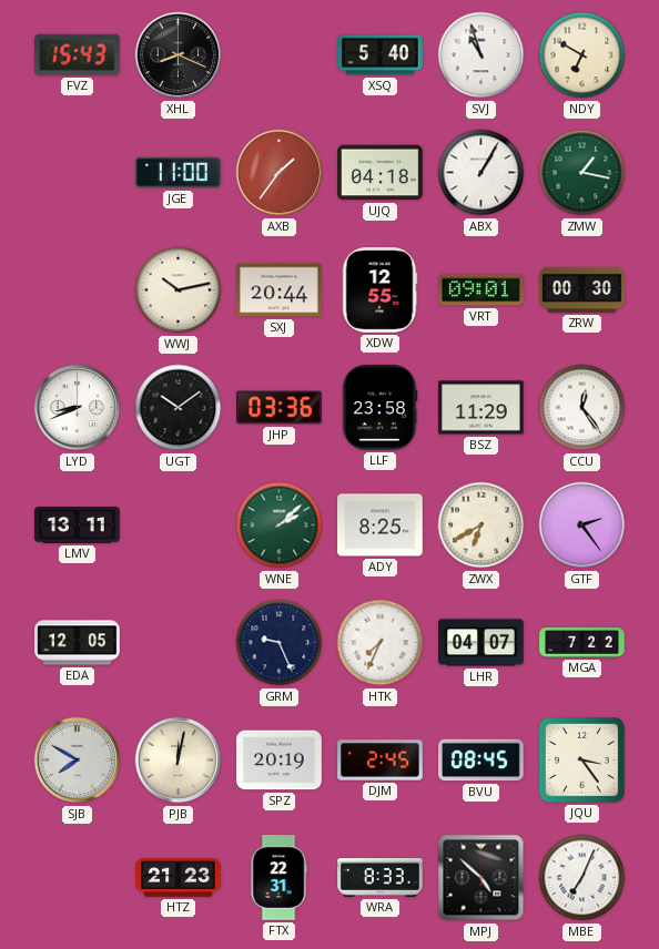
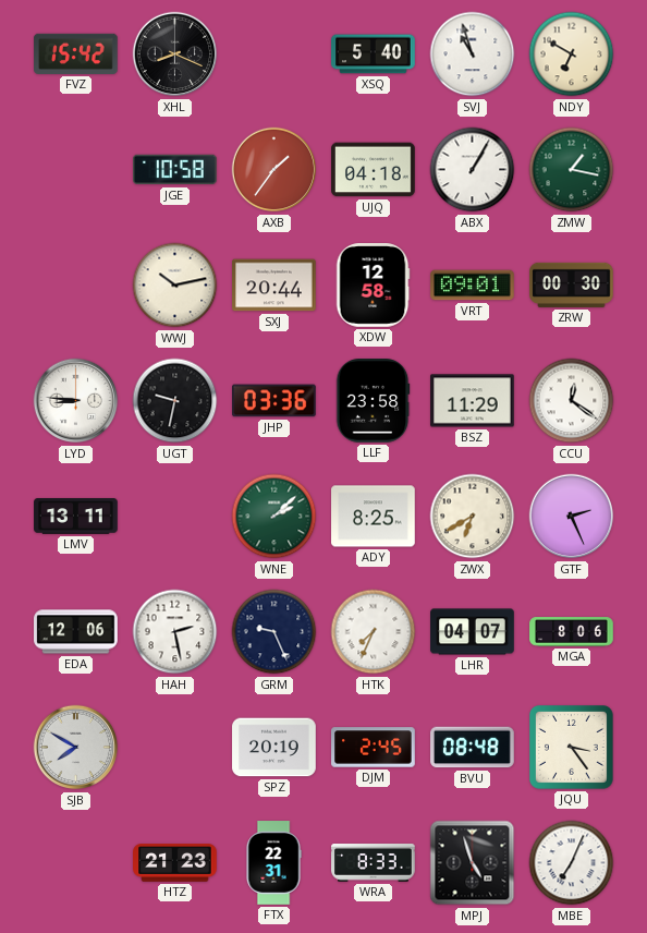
FVZ: 15:43 -> 15:42 (76, 53)
JGE: 11:00 -> 10:58 (175, 170)
XDW: 12:55 -> 12:58 (373, 286)
LYD: 8:41 -> 8:46 (76, 401)
UGT: 10:09 -> 9:32 (175, 401)
CCU: 12:24 -> 12:21 (572, 401)
GTF: 2:24 -> 2:26 (572, 517)
EDA: 12:05 -> 12:06 (76, 632)
HAH: none -> 2:28 (175, 632)
MGA: 7:22 -> 8:06 (572, 632)
PJB: 12:02 -> none (179, 761)
BVU: 08:45 -> 08:48 (473, 748)
MPJ: 4:52 -> 4:57 (473, 863)
